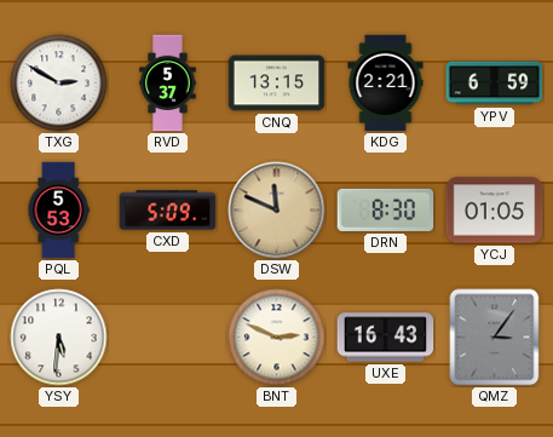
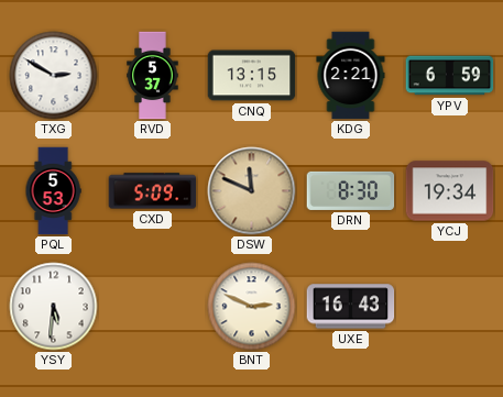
YCJ: 01:05 -> 19:34 (450, 191)
QMZ: 3:06 -> none (495, 338)
